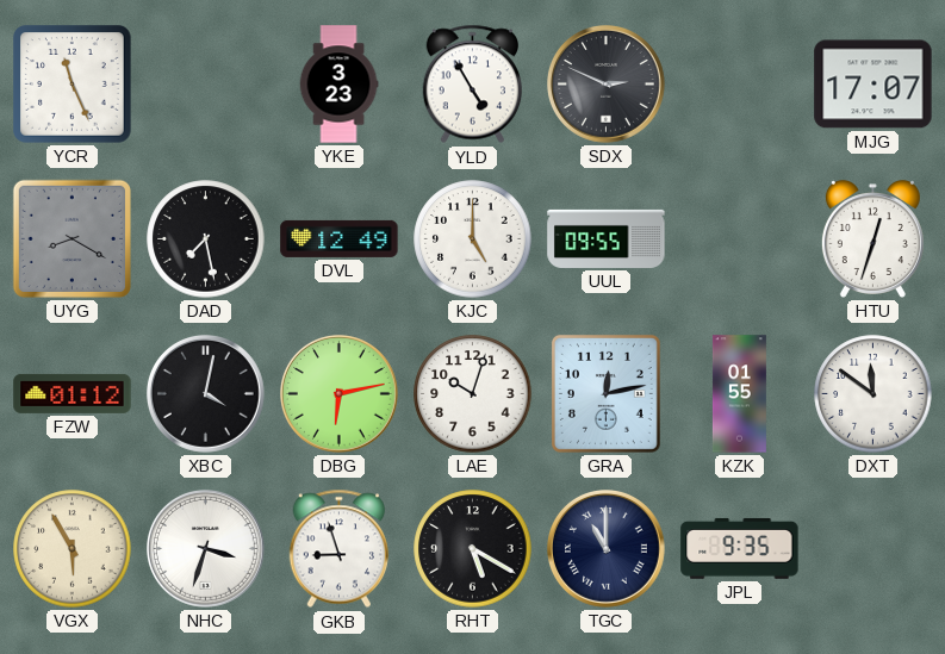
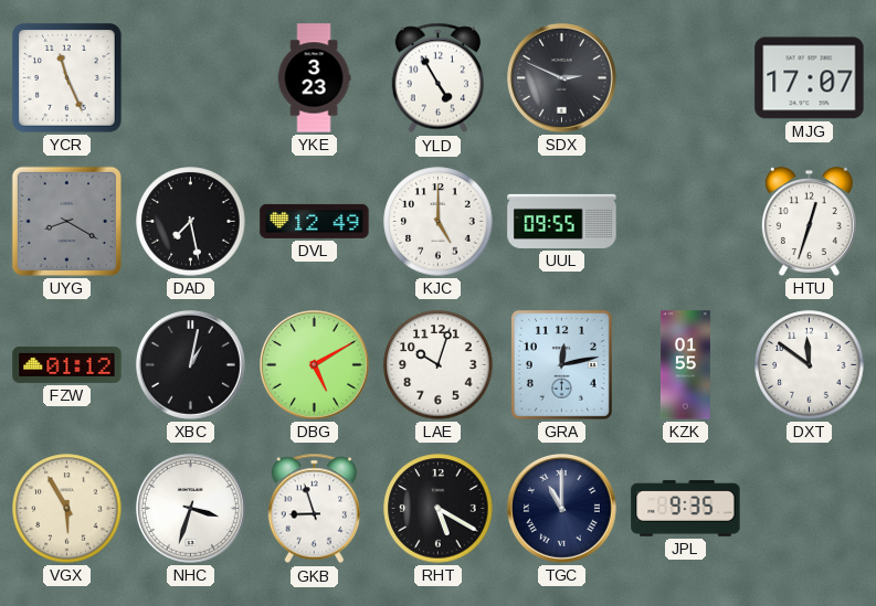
XBC: 4:02 -> 1:02 (191, 365)
DBG: 6:13 -> 5:10 (315, 365)
